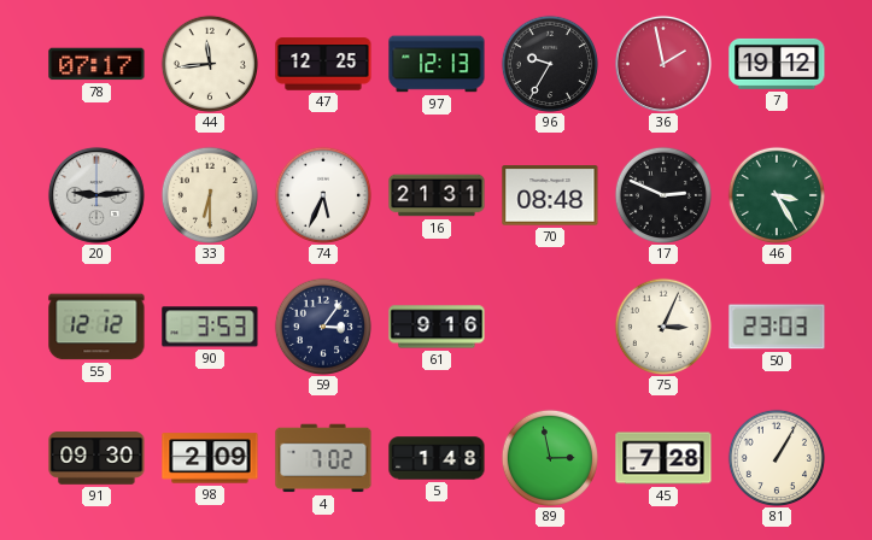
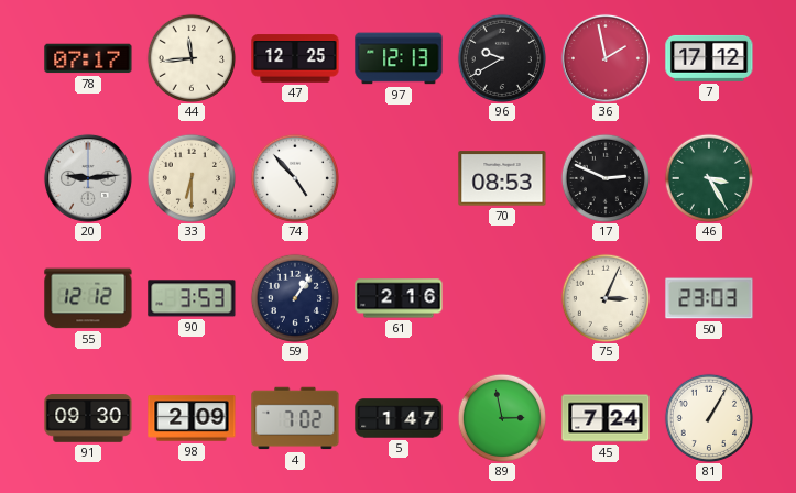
96: 9:35 -> 9:40 (501, 57)
7: 19:12 -> 17:12 (709, 58)
74: 5:34 -> 4:53 (294, 177)
16: 21:31 -> none (437, 195)
70: 08:48 -> 08:53 (502, 178)
59: 3:06 -> 1:06 (294, 297)
61: 9:16 -> 2:16 (399, 298)
5: 1:48 -> 1:47 (399, 418)
45: 7:28 -> 7:24 (606, 418)
